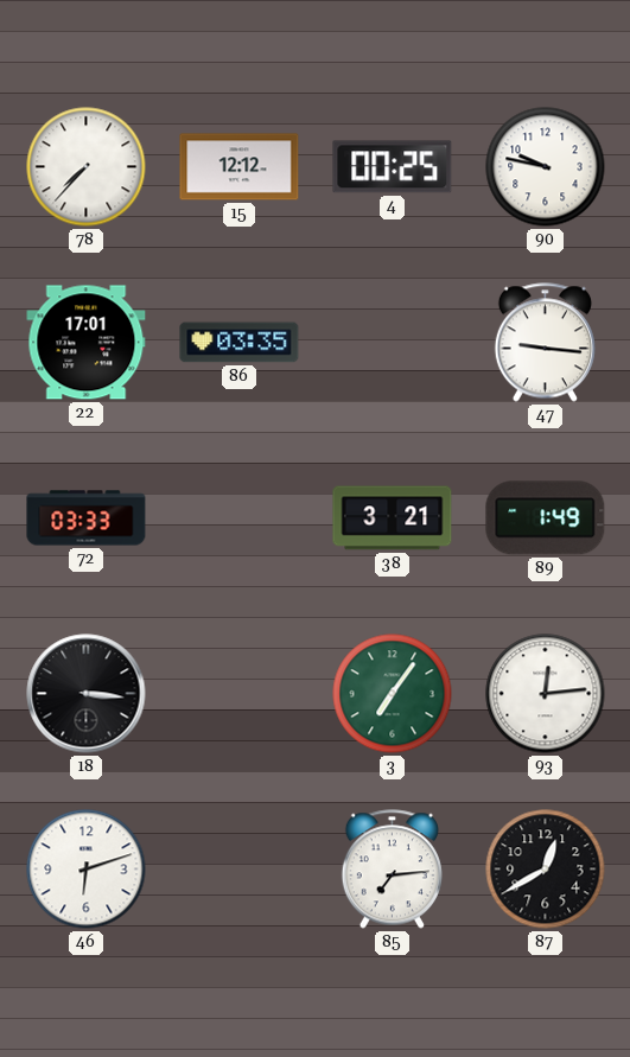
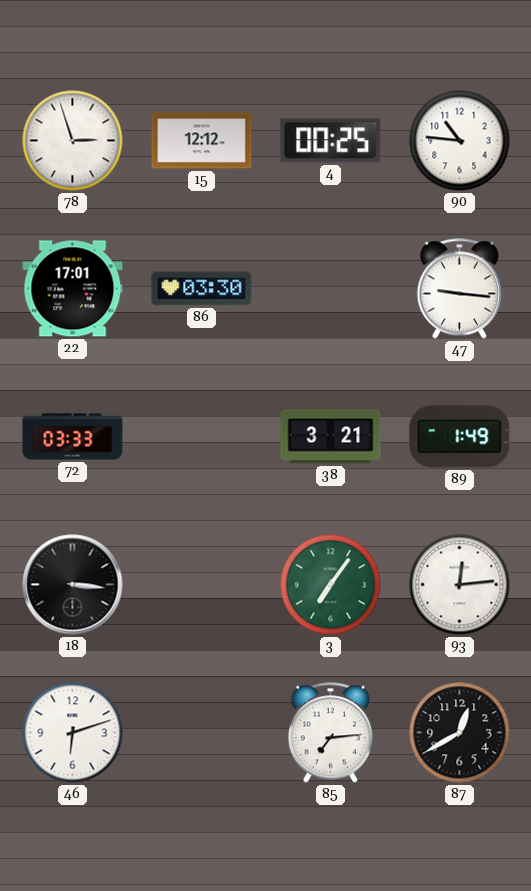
78: 7:37 -> 2:57 (73, 141)
90: 9:47 -> 10:46 (460, 141)
86: 03:35 -> 03:30 (202, 289)
